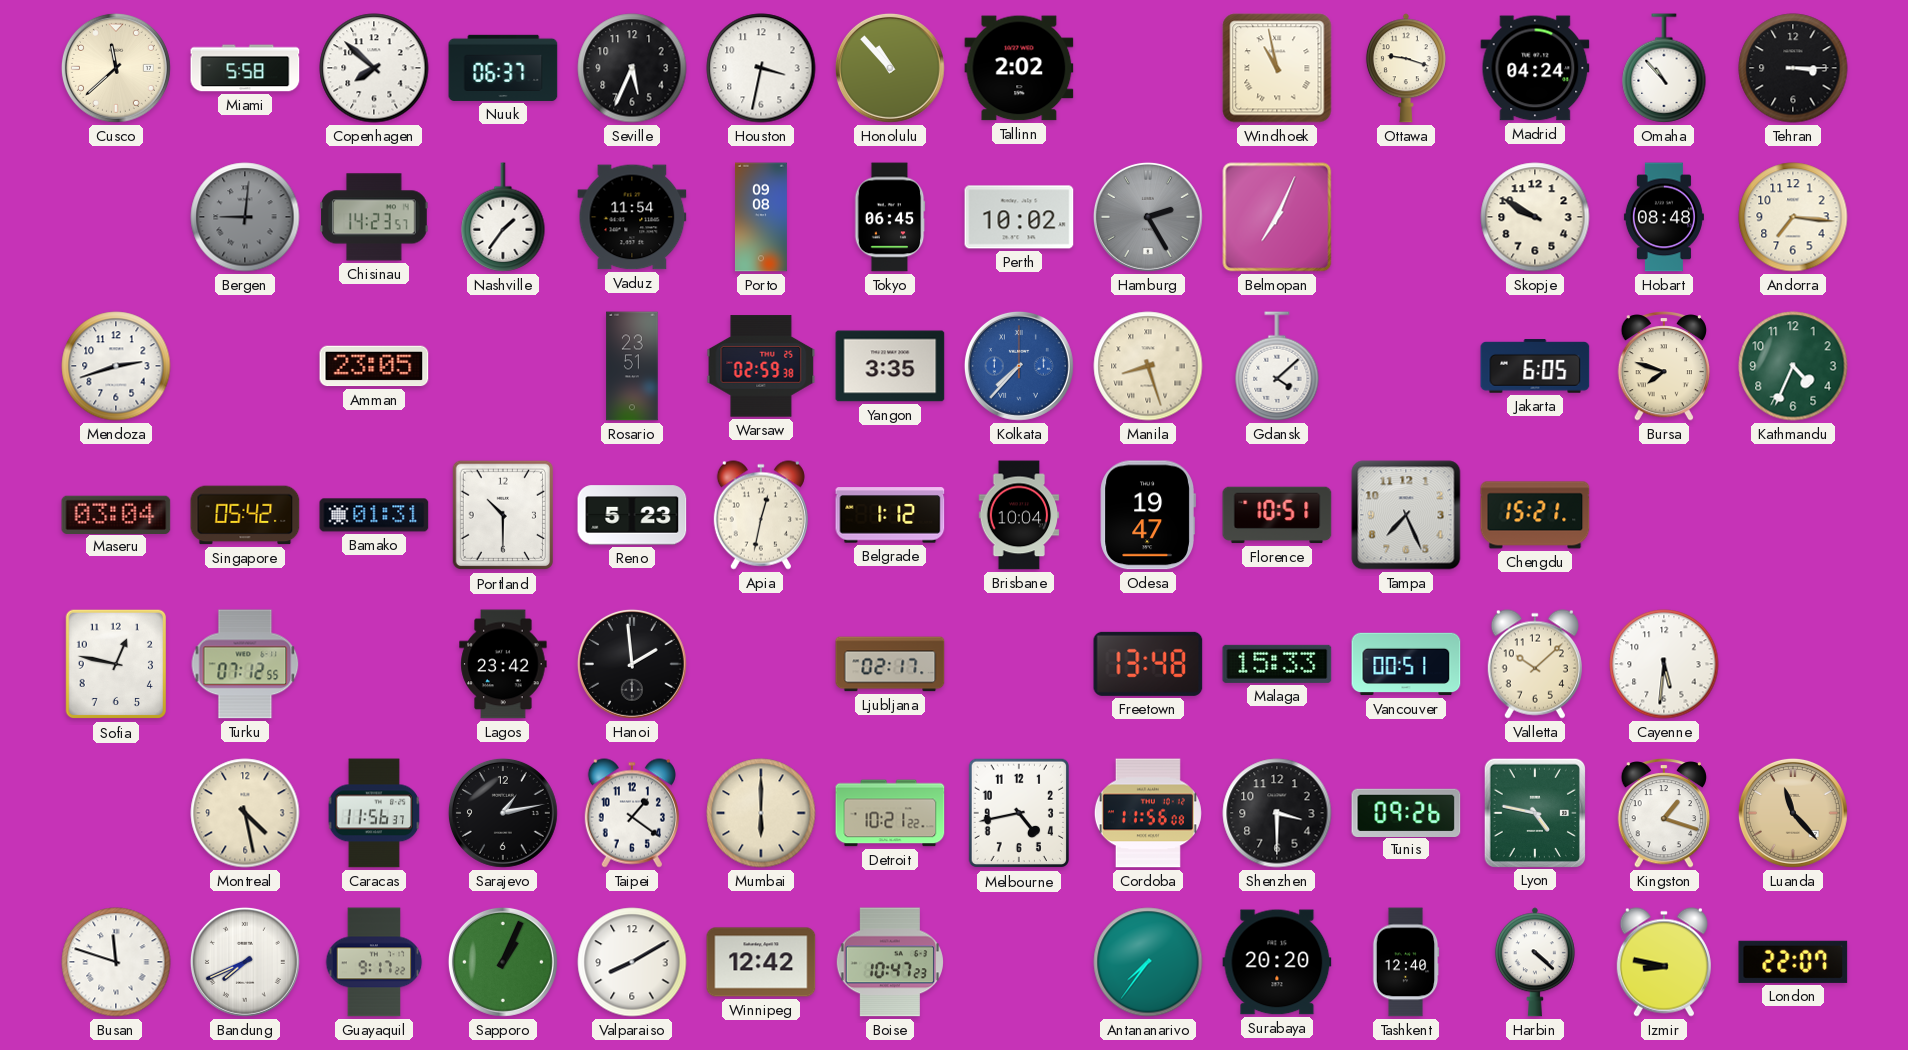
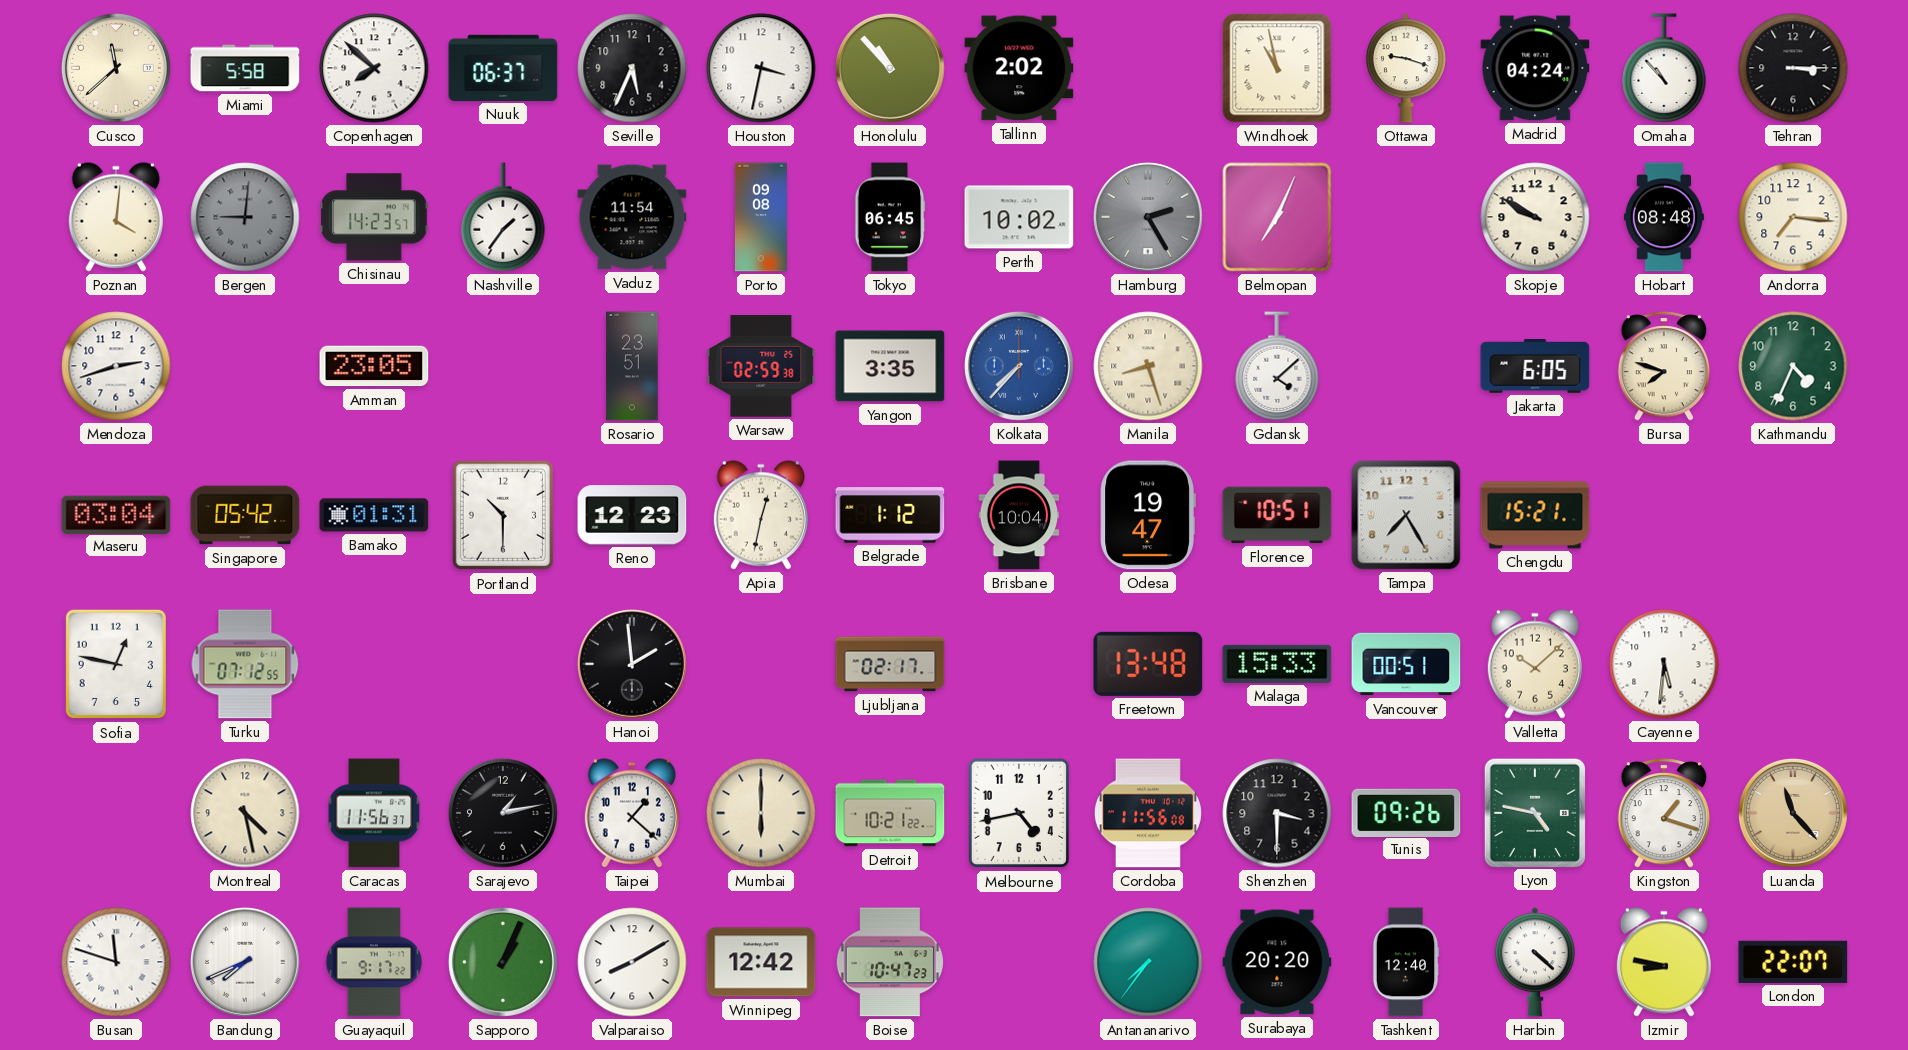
Poznan: none -> 4:01 (116, 217)
Reno: 5:23 -> 12:23 (632, 515)
Tampa: 7:26 -> 7:25 (1406, 515)
Lagos: 23:42 -> none (503, 664)
Taipei: 1:21 -> 1:22 (632, 813)
